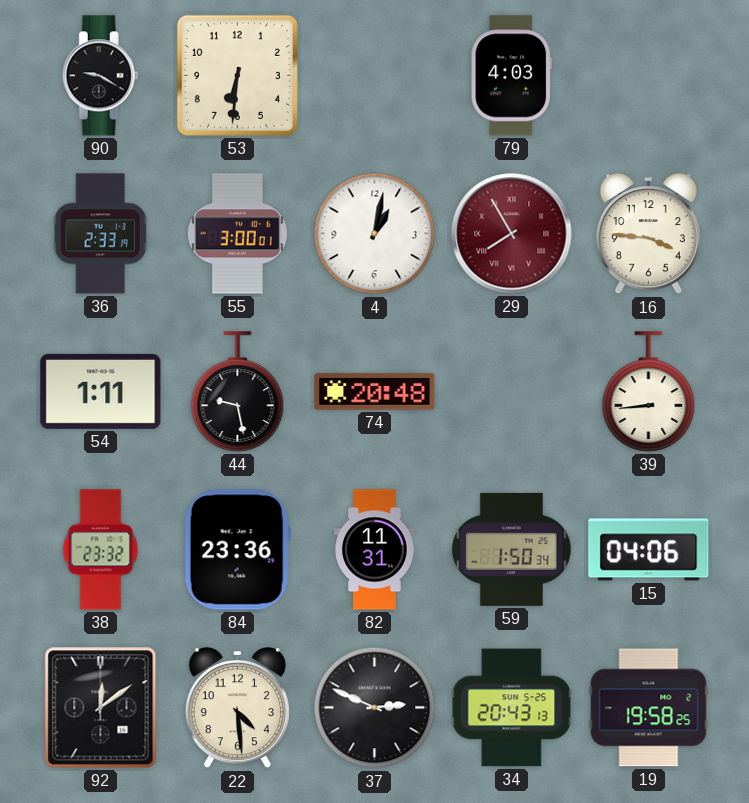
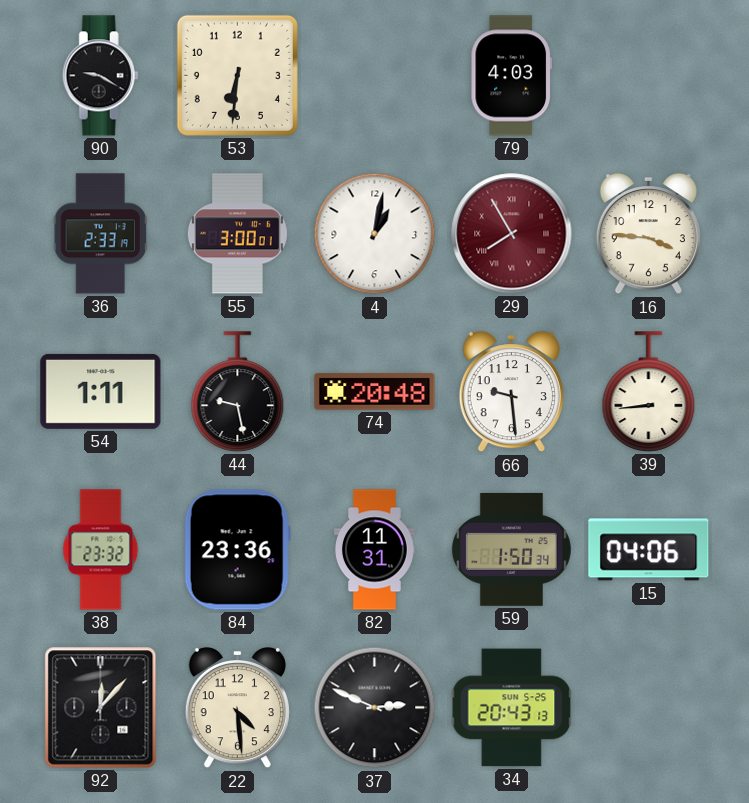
66: none -> 9:29 (511, 392)
92: 12:09 -> 12:07 (101, 708)
19: 19:58 -> none (649, 708)
